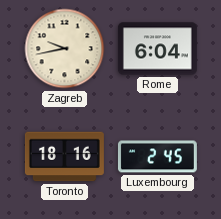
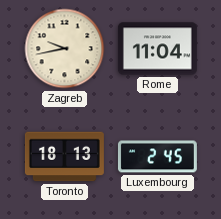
Rome: 6:04 -> 11:04 (157, 49)
Toronto: 18:16 -> 18:13 (64, 157)
